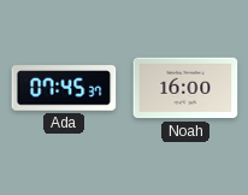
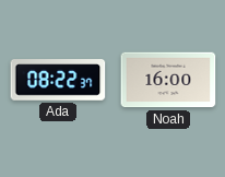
Ada: 07:45 -> 08:22 (58, 80)
